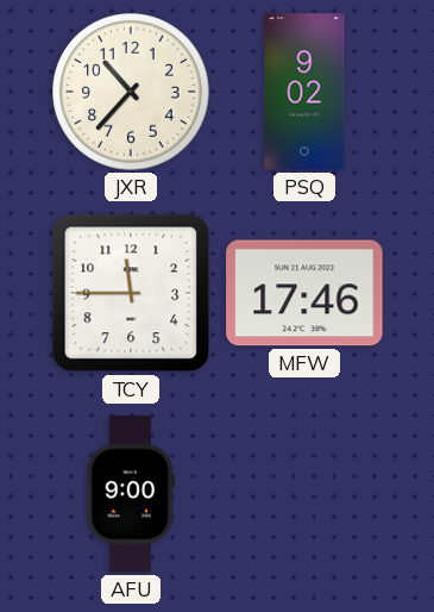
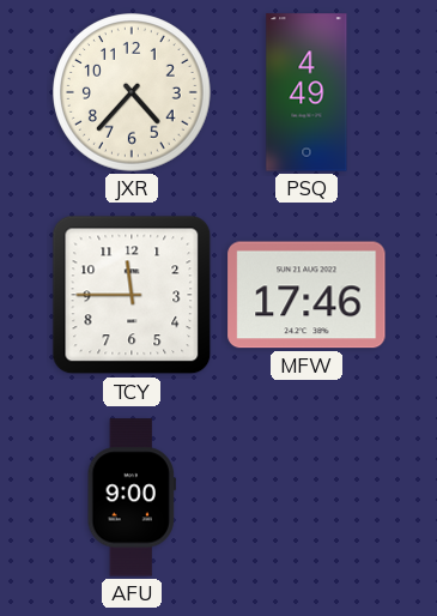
JXR: 10:37 -> 4:37 (132, 92)
PSQ: 9:02 -> 4:49 (306, 92)
